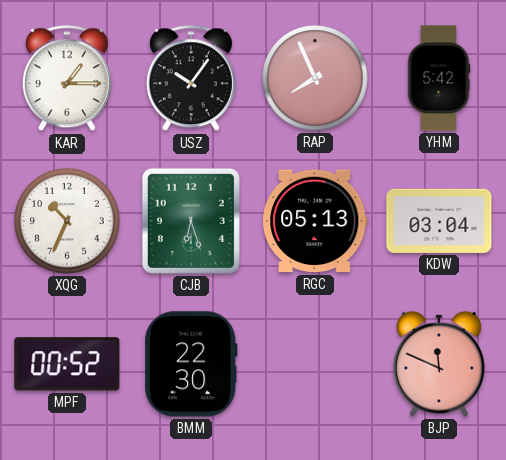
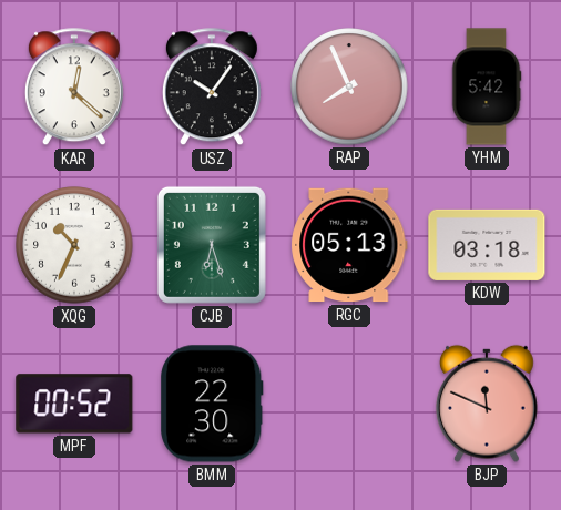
KAR: 1:15 -> 12:22 (74, 88)
KDW: 03:04 -> 03:18 (487, 245)
